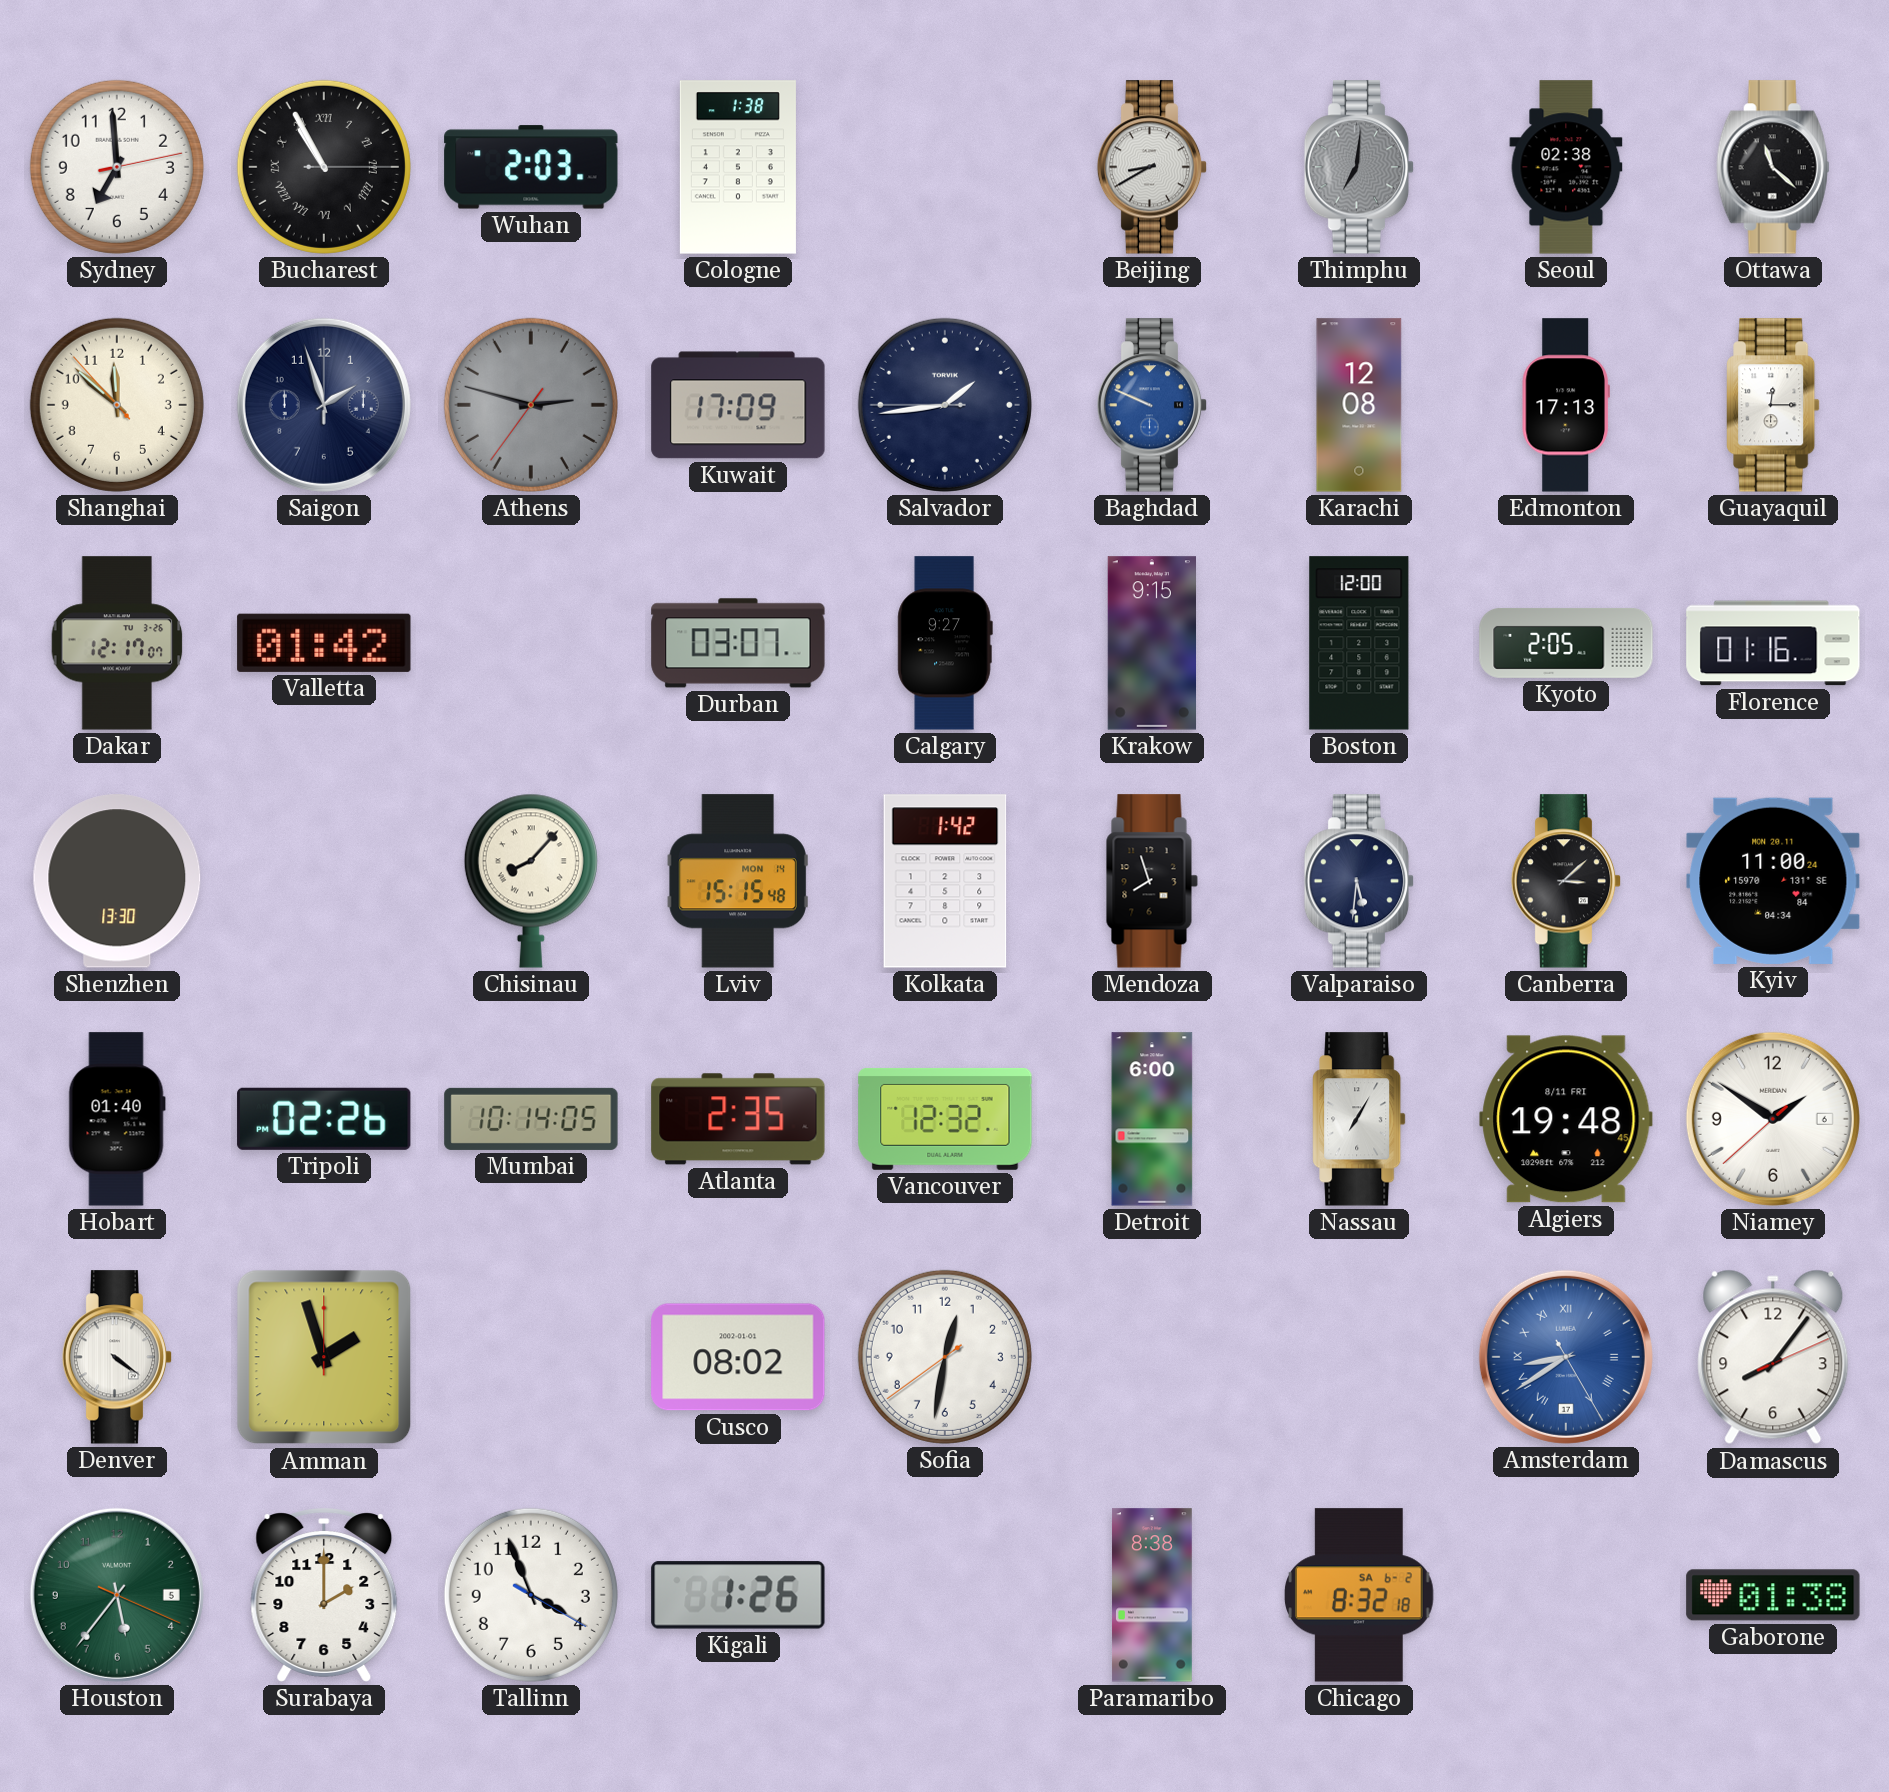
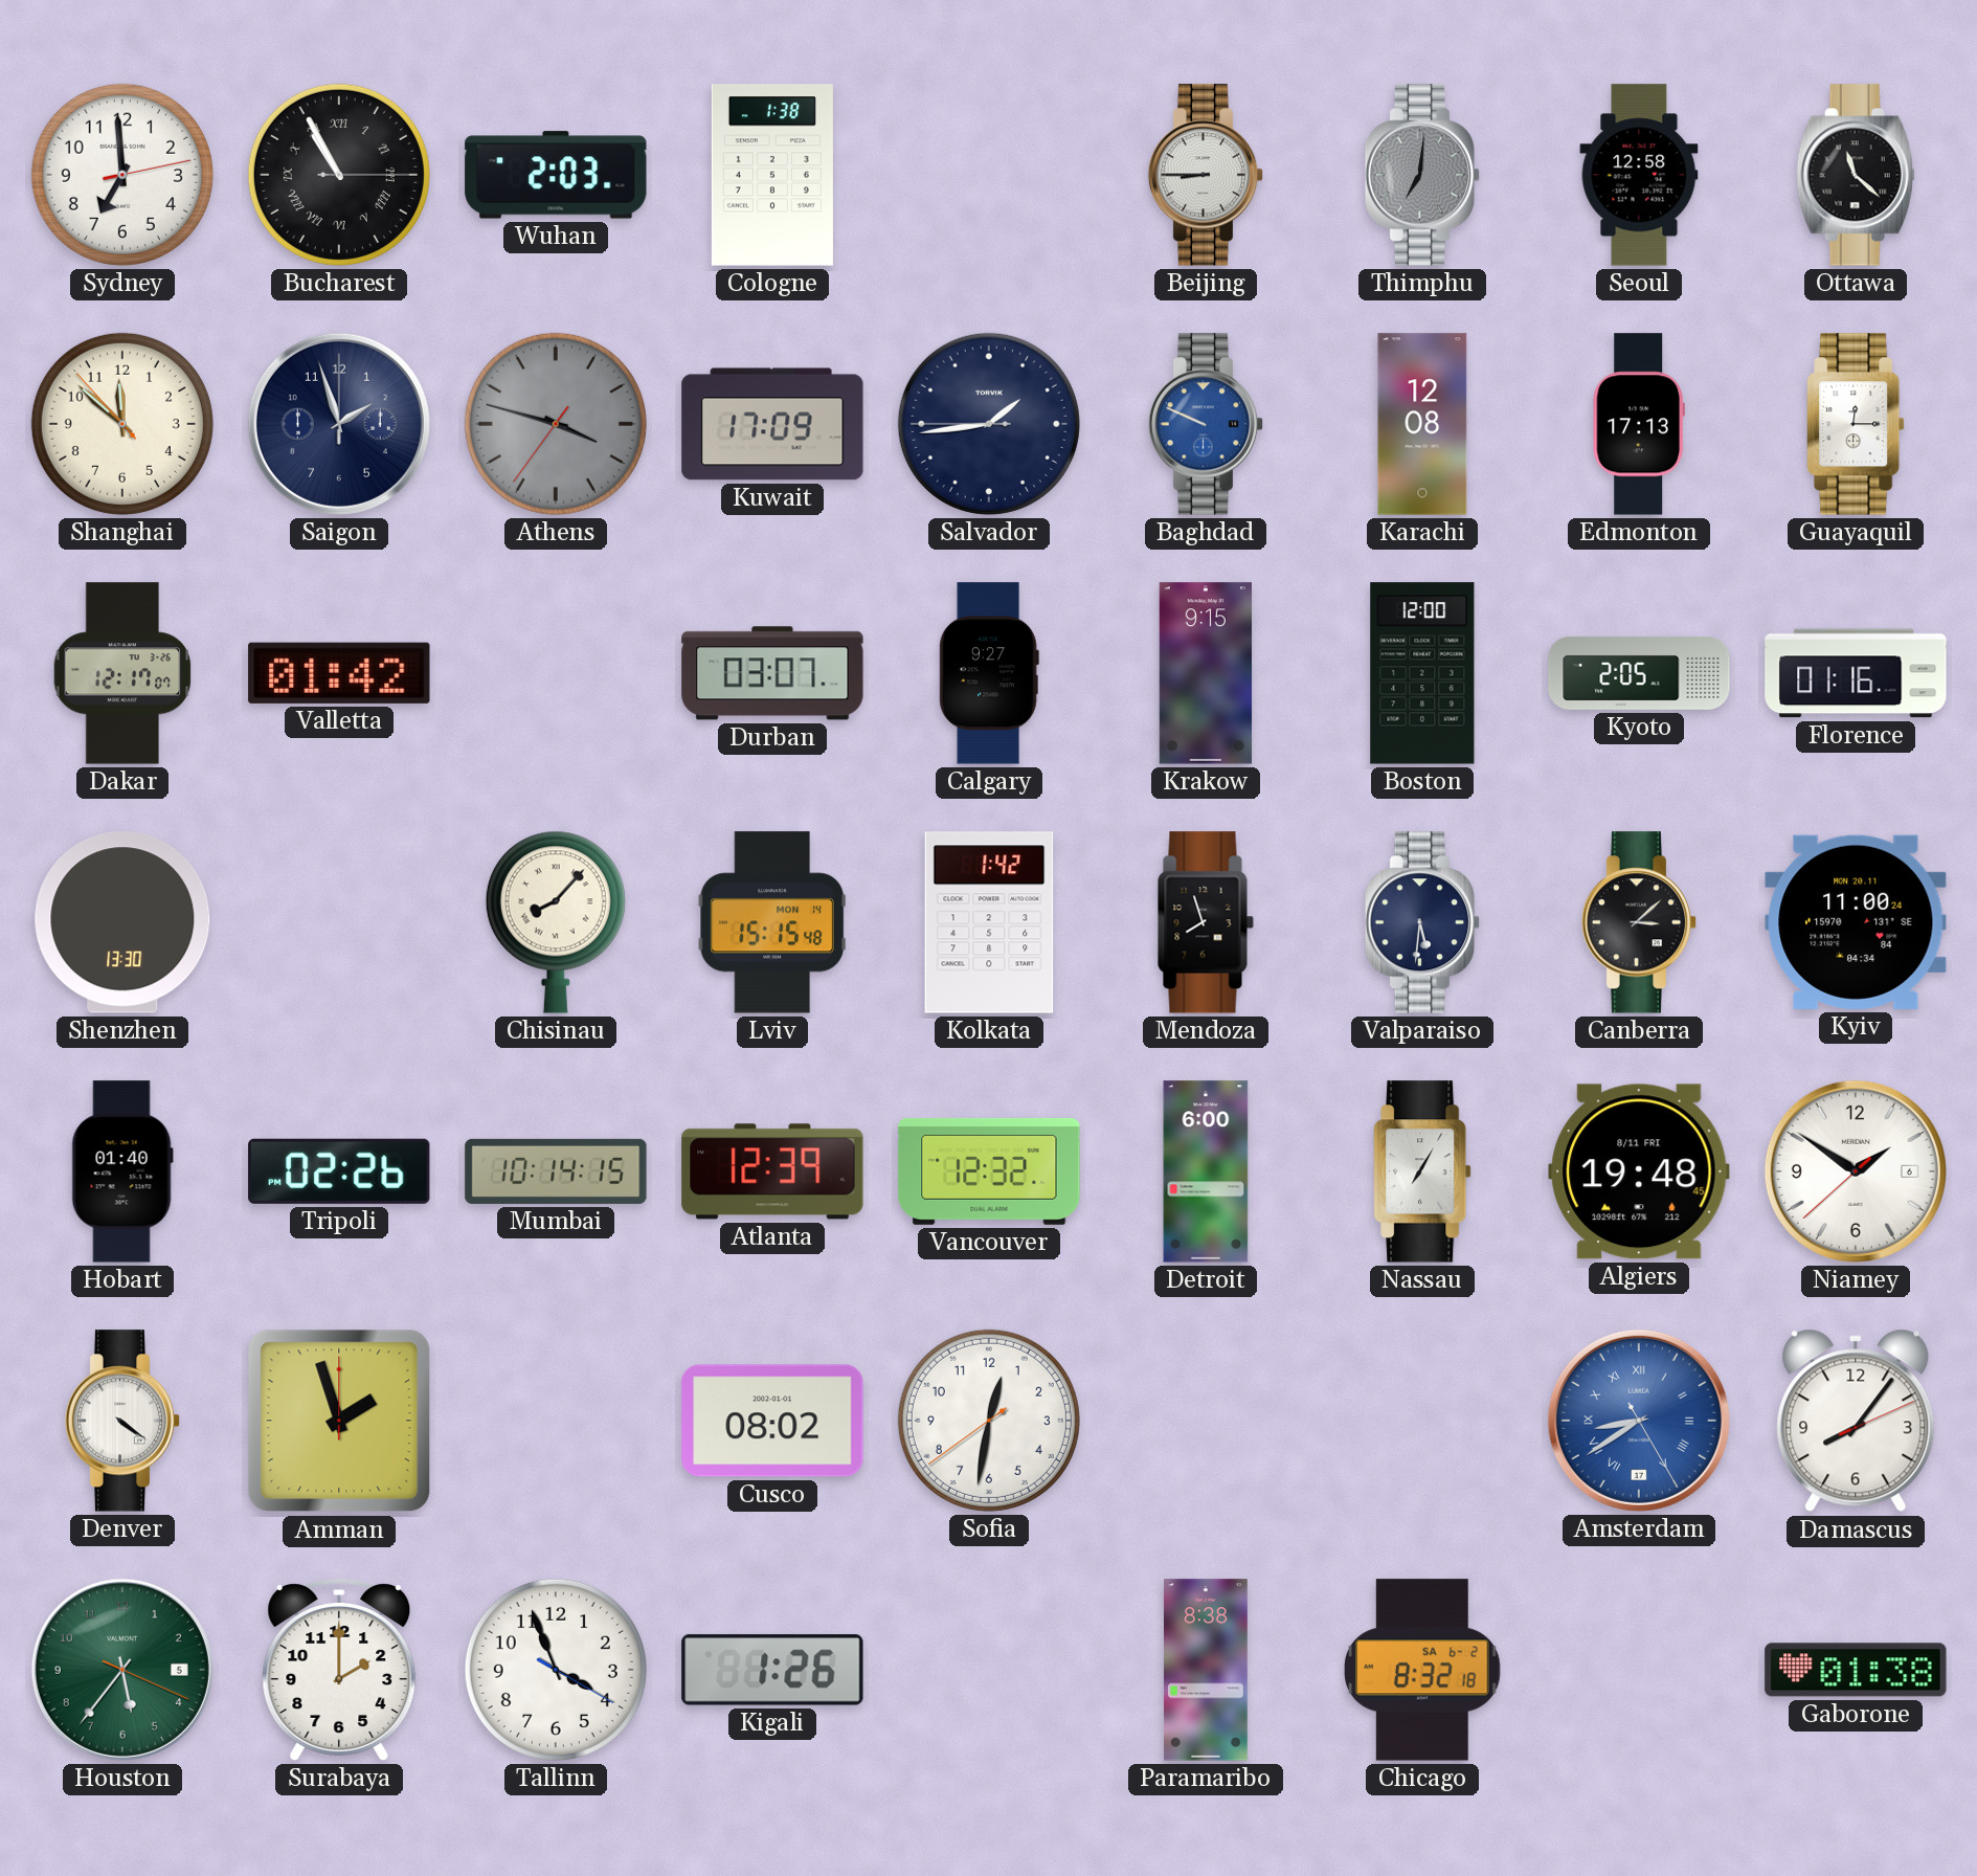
Beijing: 8:40 -> 8:45 (1206, 175)
Seoul: 02:38 -> 12:58 (1639, 175)
Athens: 2:47 -> 3:47 (556, 424)
Mumbai: 10:14:05 -> 10:14:15 (556, 1171)
Atlanta: 2:35 -> 12:39 (772, 1171)
